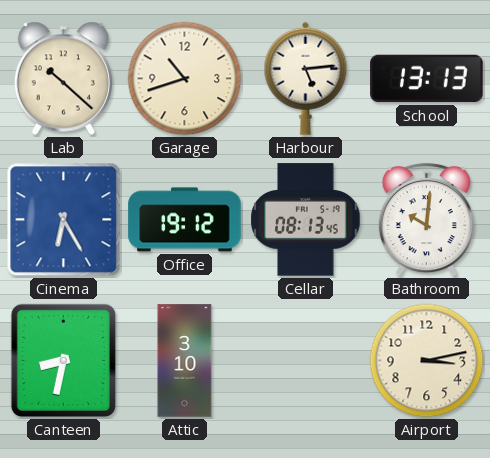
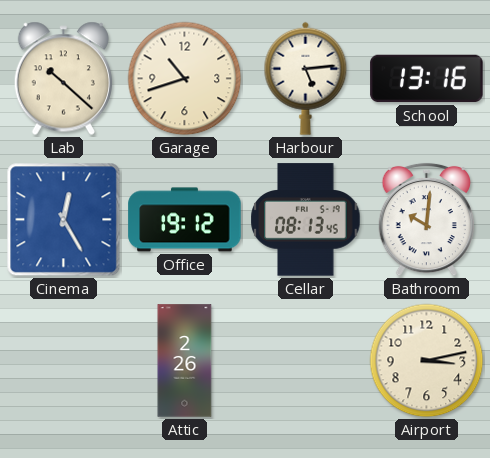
School: 13:13 -> 13:16 (427, 79)
Cinema: 6:25 -> 12:25 (64, 220)
Canteen: 8:32 -> none (63, 360)
Attic: 3:10 -> 2:26 (185, 361)
